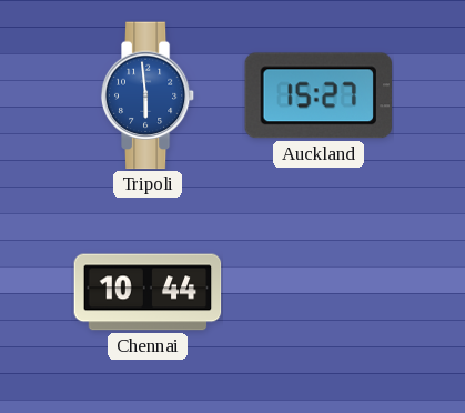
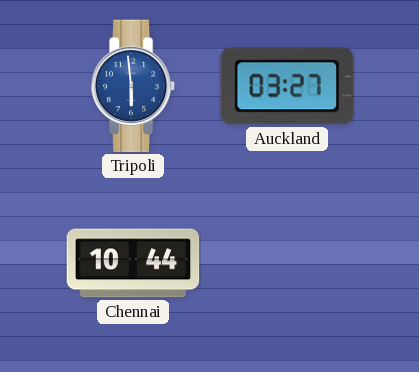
Auckland: 15:27 -> 03:27 (286, 86)
